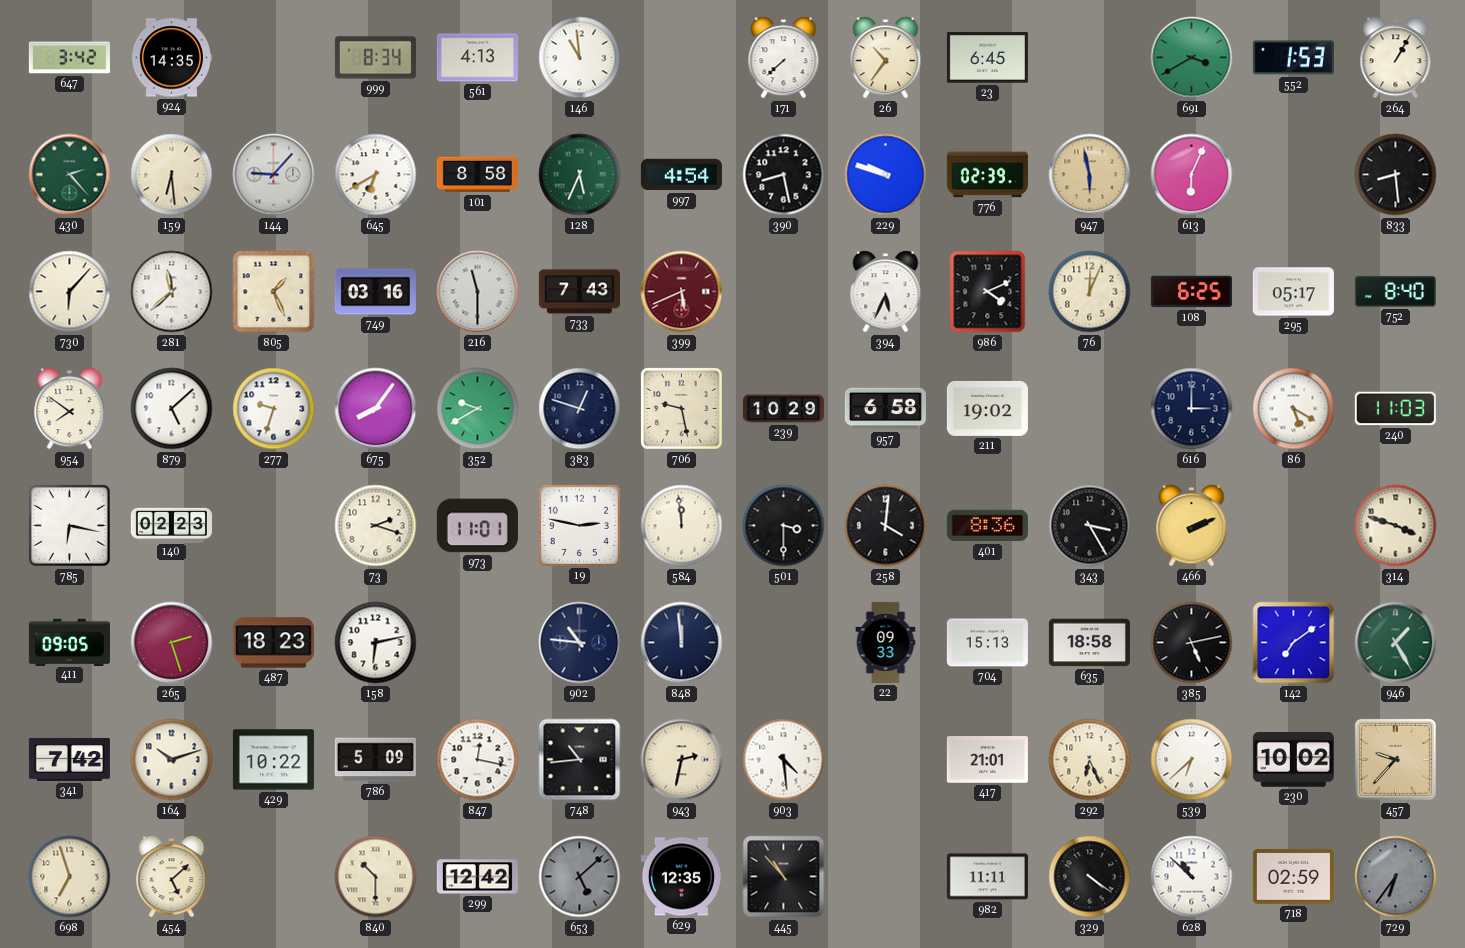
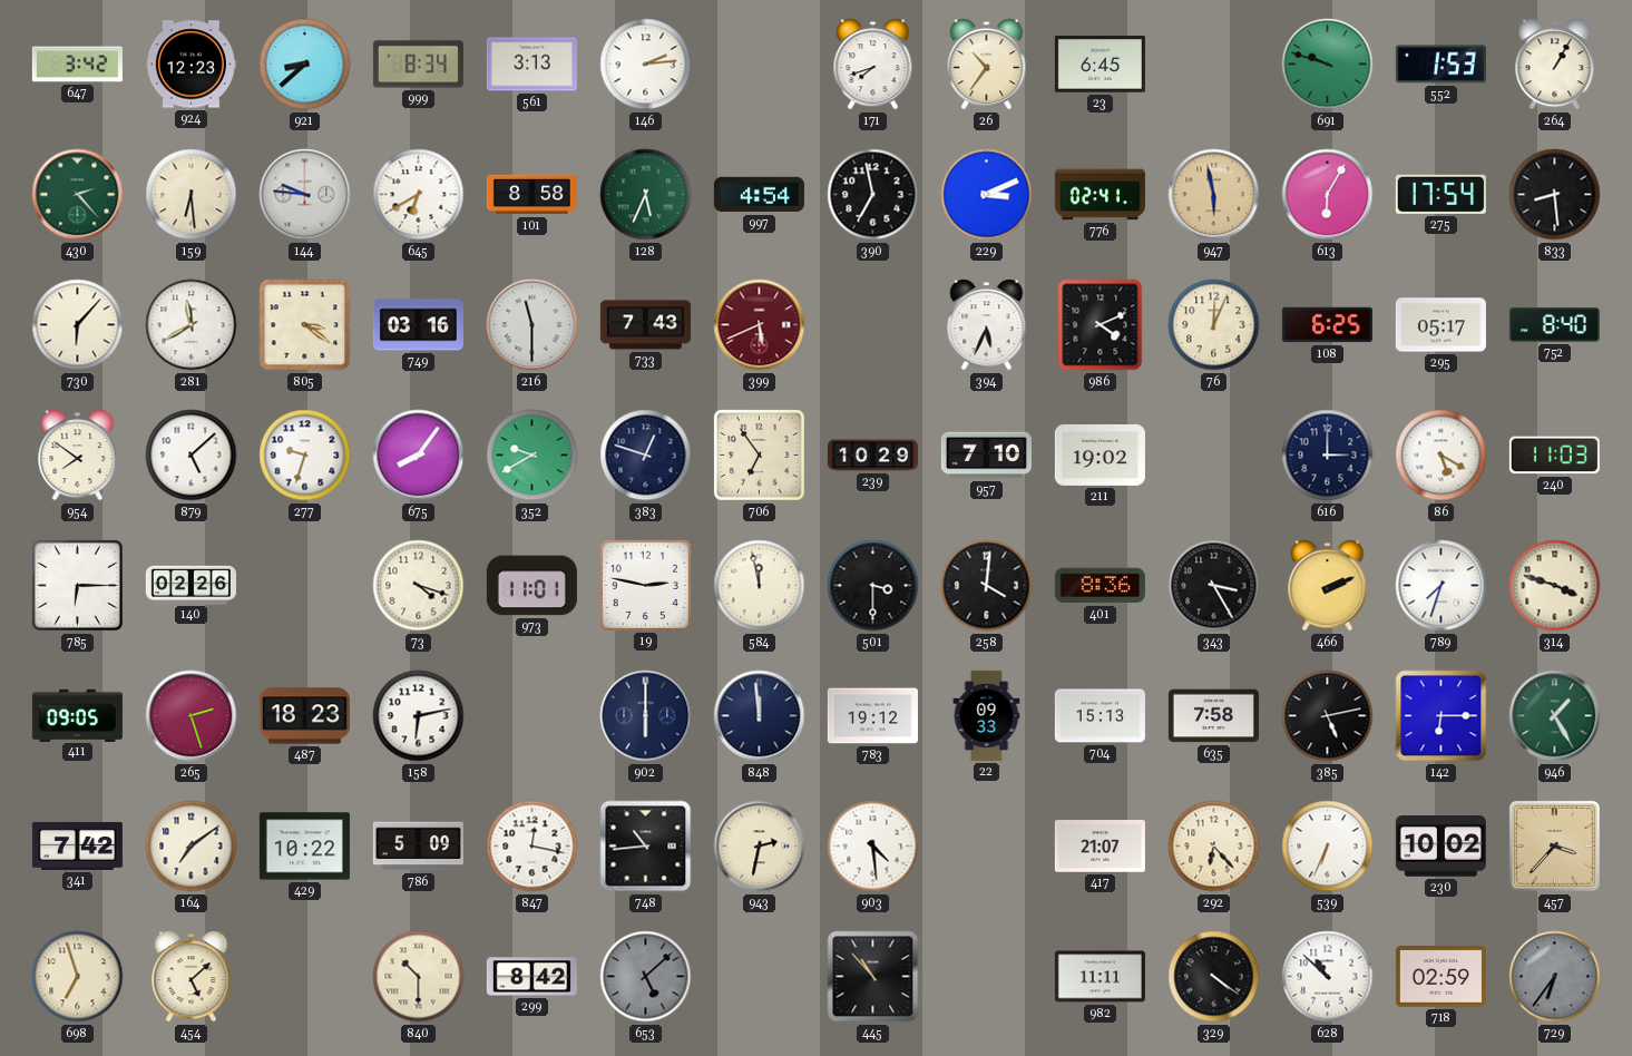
924: 14:35 -> 12:23 (190, 65)
921: none -> 8:38 (305, 65)
561: 4:13 -> 3:13 (531, 65)
146: 10:59 -> 2:14 (646, 65)
171: 7:38 -> 7:42 (873, 65)
691: 3:40 -> 9:48 (1328, 65)
144: 9:07 -> 9:46 (305, 195)
390: 8:28 -> 6:58 (873, 195)
229: 9:48 -> 3:11 (987, 195)
776: 02:39 -> 02:41 (1100, 195)
613: 6:04 -> 6:05 (1328, 195)
275: none -> 17:54 (1440, 194)
281: 11:38 -> 11:40 (192, 325)
805: 1:26 -> 3:21 (305, 325)
706: 9:28 -> 6:54 (760, 456)
957: 6:58 -> 7:10 (986, 456)
785: 6:17 -> 6:15 (77, 585)
140: 02:23 -> 02:26 (190, 585)
73: 2:18 -> 4:18 (419, 586)
584: 11:59 -> 11:58 (760, 586)
789: none -> 7:33 (1442, 586)
902: 10:46 -> 6:00 (646, 716)
783: none -> 19:12 (872, 716)
635: 18:58 -> 7:58 (1213, 716)
142: 7:09 -> 6:15 (1442, 716)
164: 10:12 -> 7:09 (192, 847)
417: 21:01 -> 21:07 (1100, 847)
292: 6:26 -> 6:23 (1214, 847)
539: 6:38 -> 6:34 (1328, 847)
457: 9:37 -> 3:37 (1554, 845)
299: 12:42 -> 8:42 (531, 977)
629: 12:35 -> none (681, 877)
